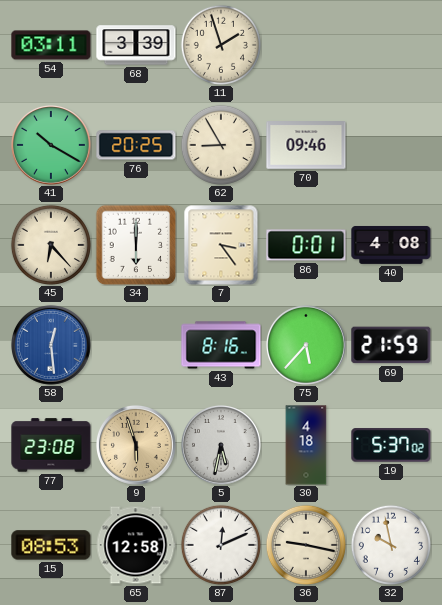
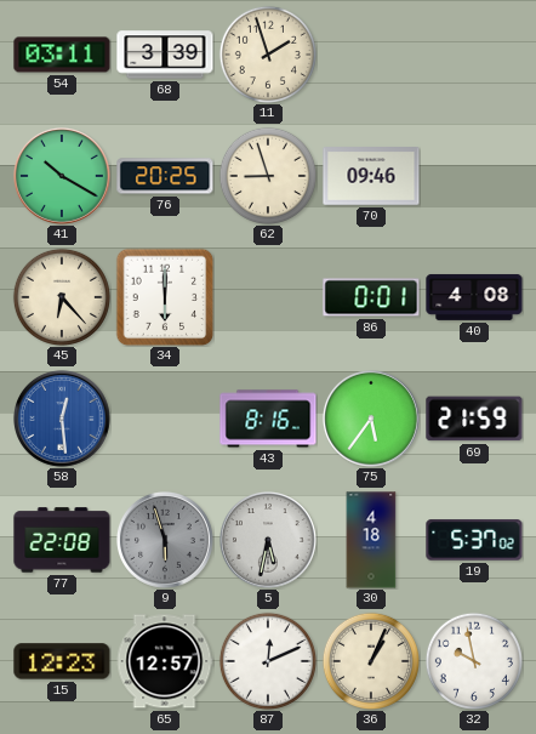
62: 8:55 -> 8:57 (268, 176)
7: 3:24 -> none (221, 245)
75: 5:37 -> 5:36 (371, 419)
77: 23:08 -> 22:08 (62, 540)
9 dial: champagne -> grey (165, 540)
15: 08:53 -> 12:23 (62, 661)
65: 12:58 -> 12:57 (165, 661)
36: 9:17 -> 1:04 (371, 661)
